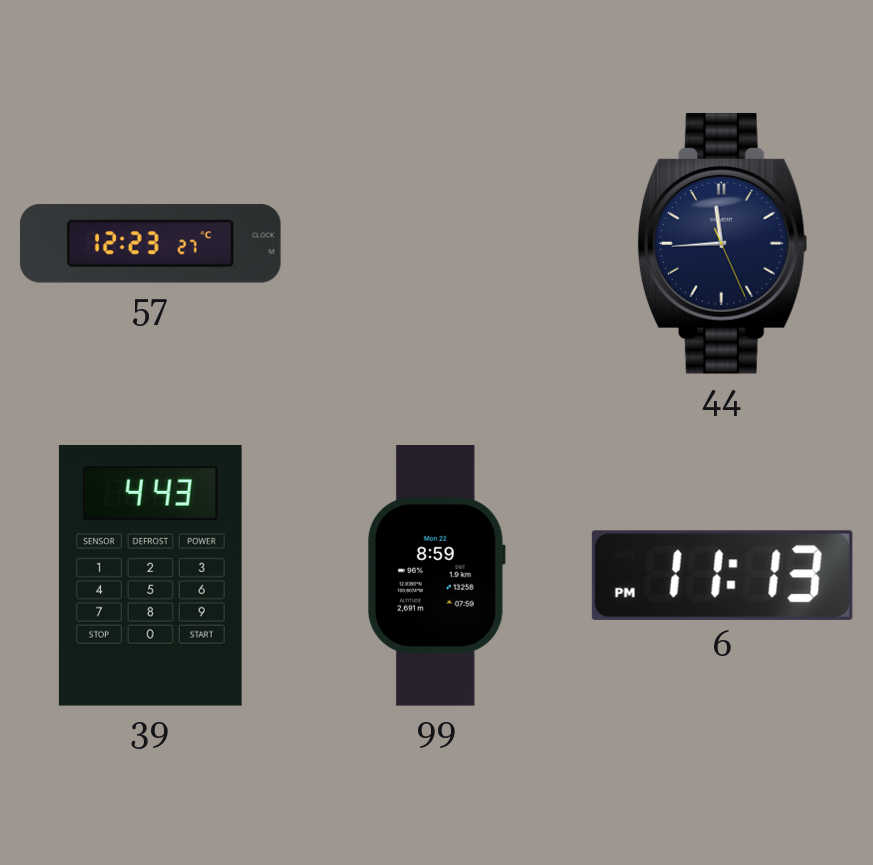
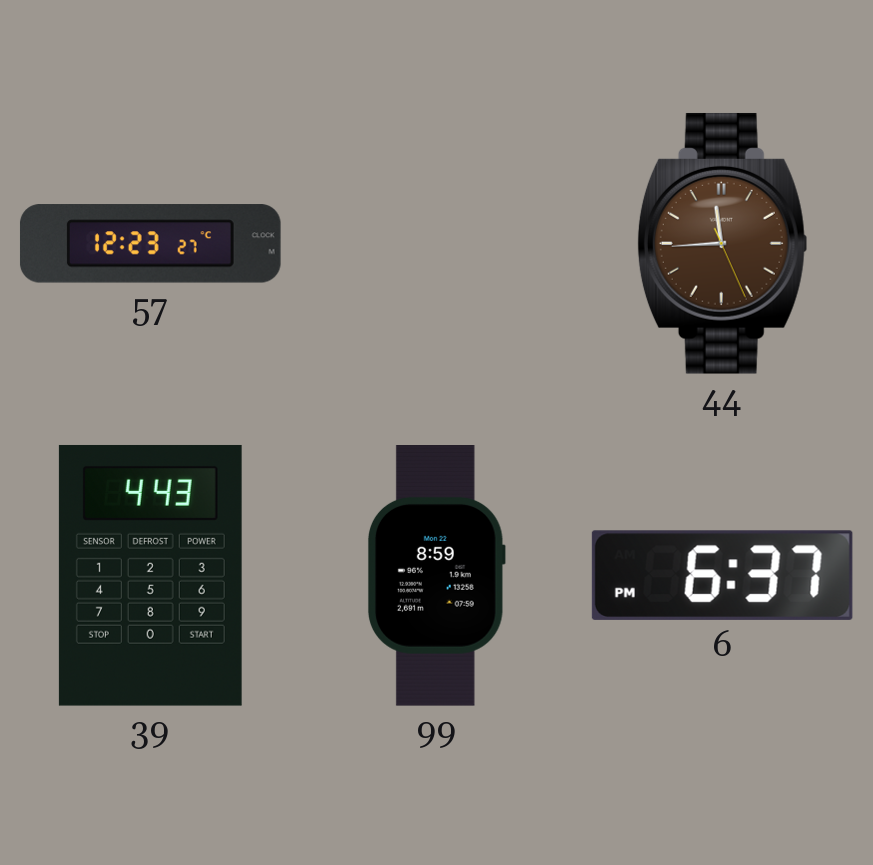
44 dial: navy -> brown (722, 243)
6: 11:13 -> 6:37 (722, 575)
